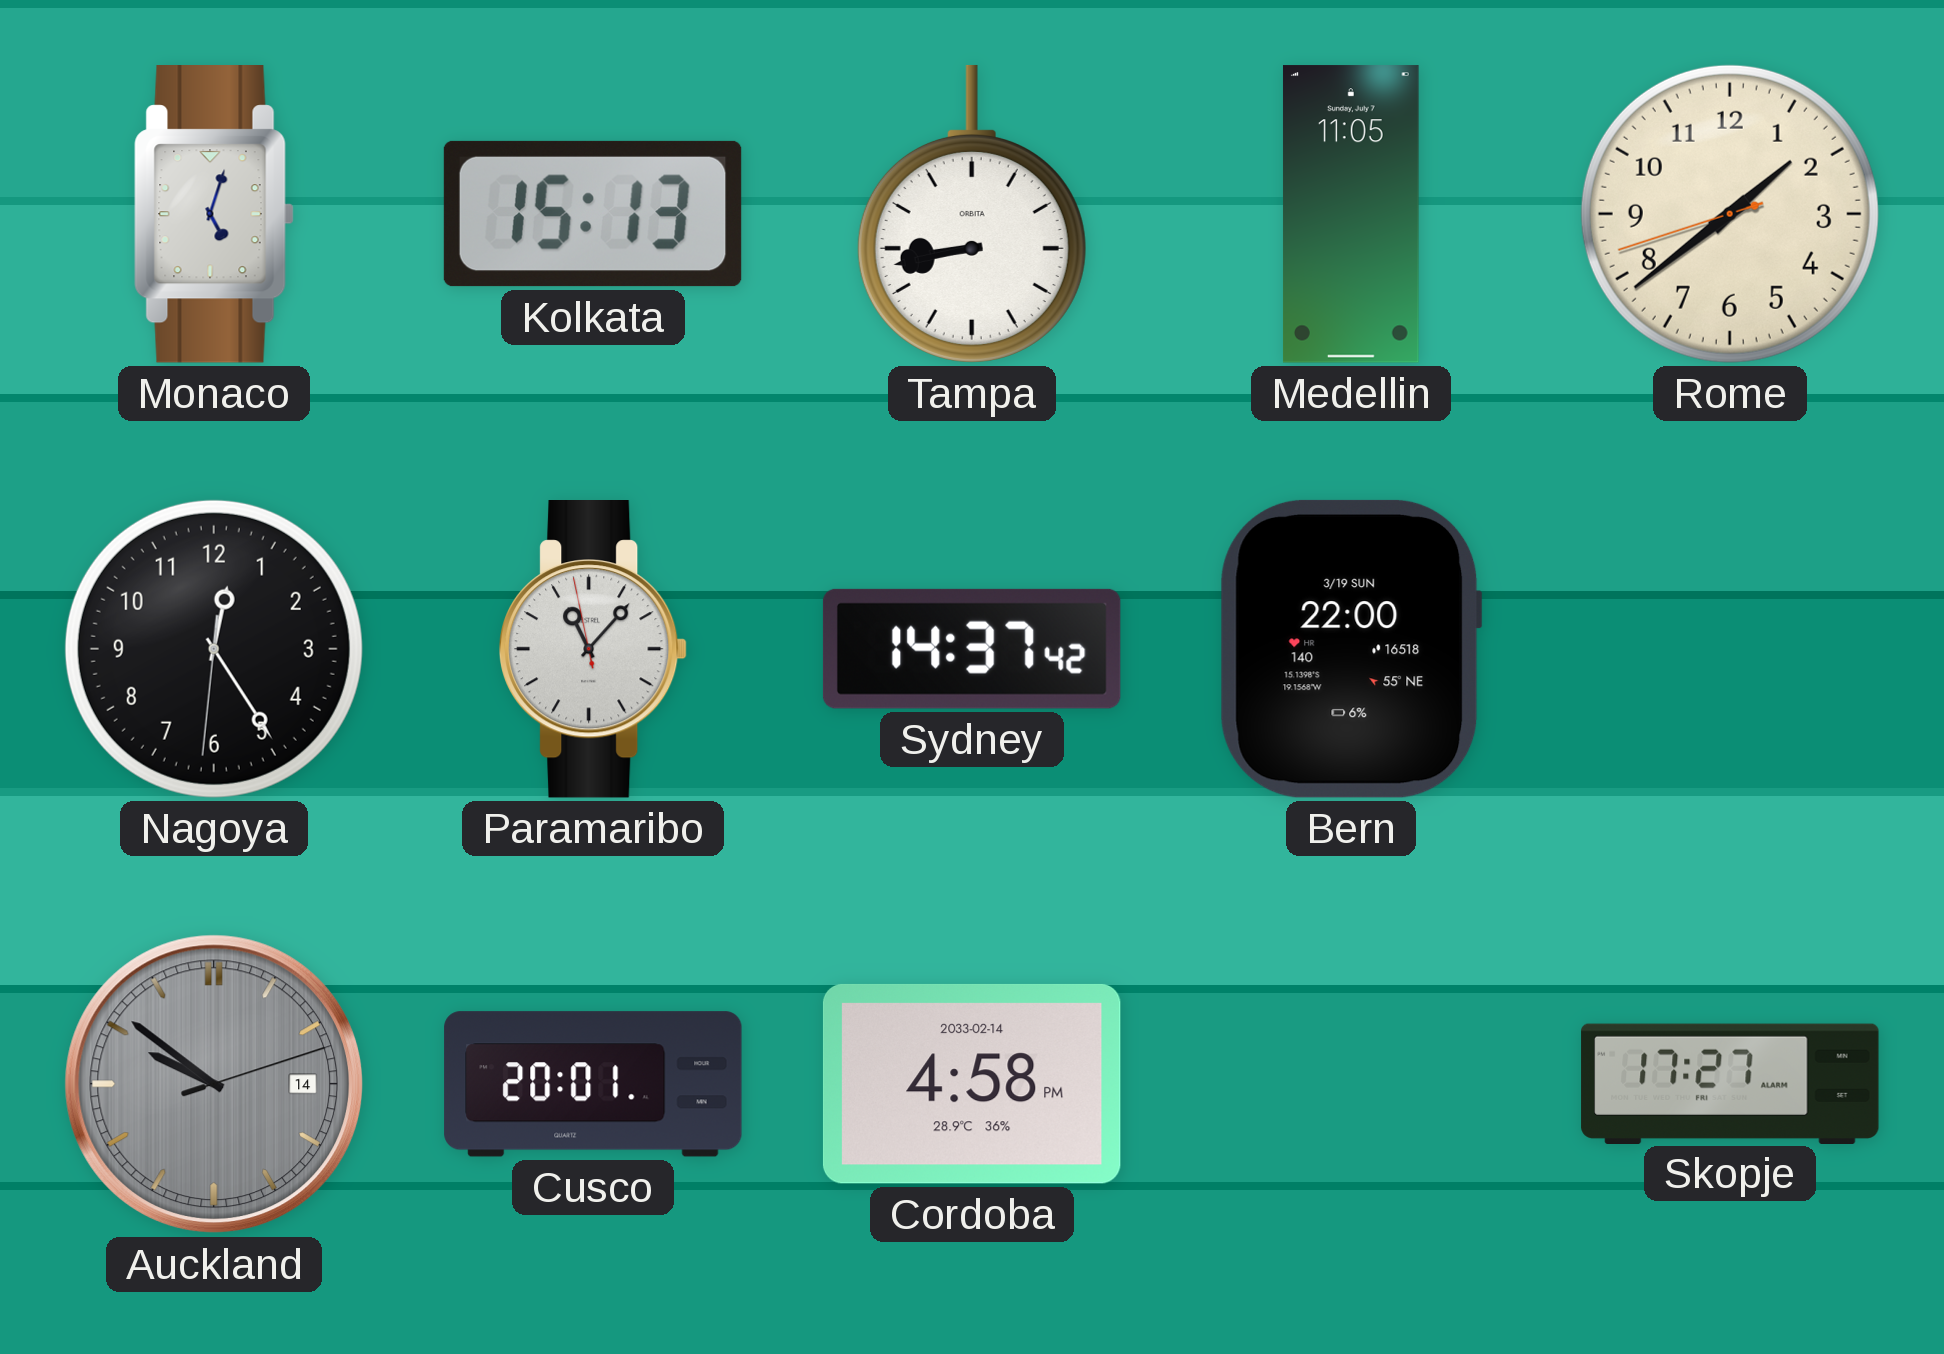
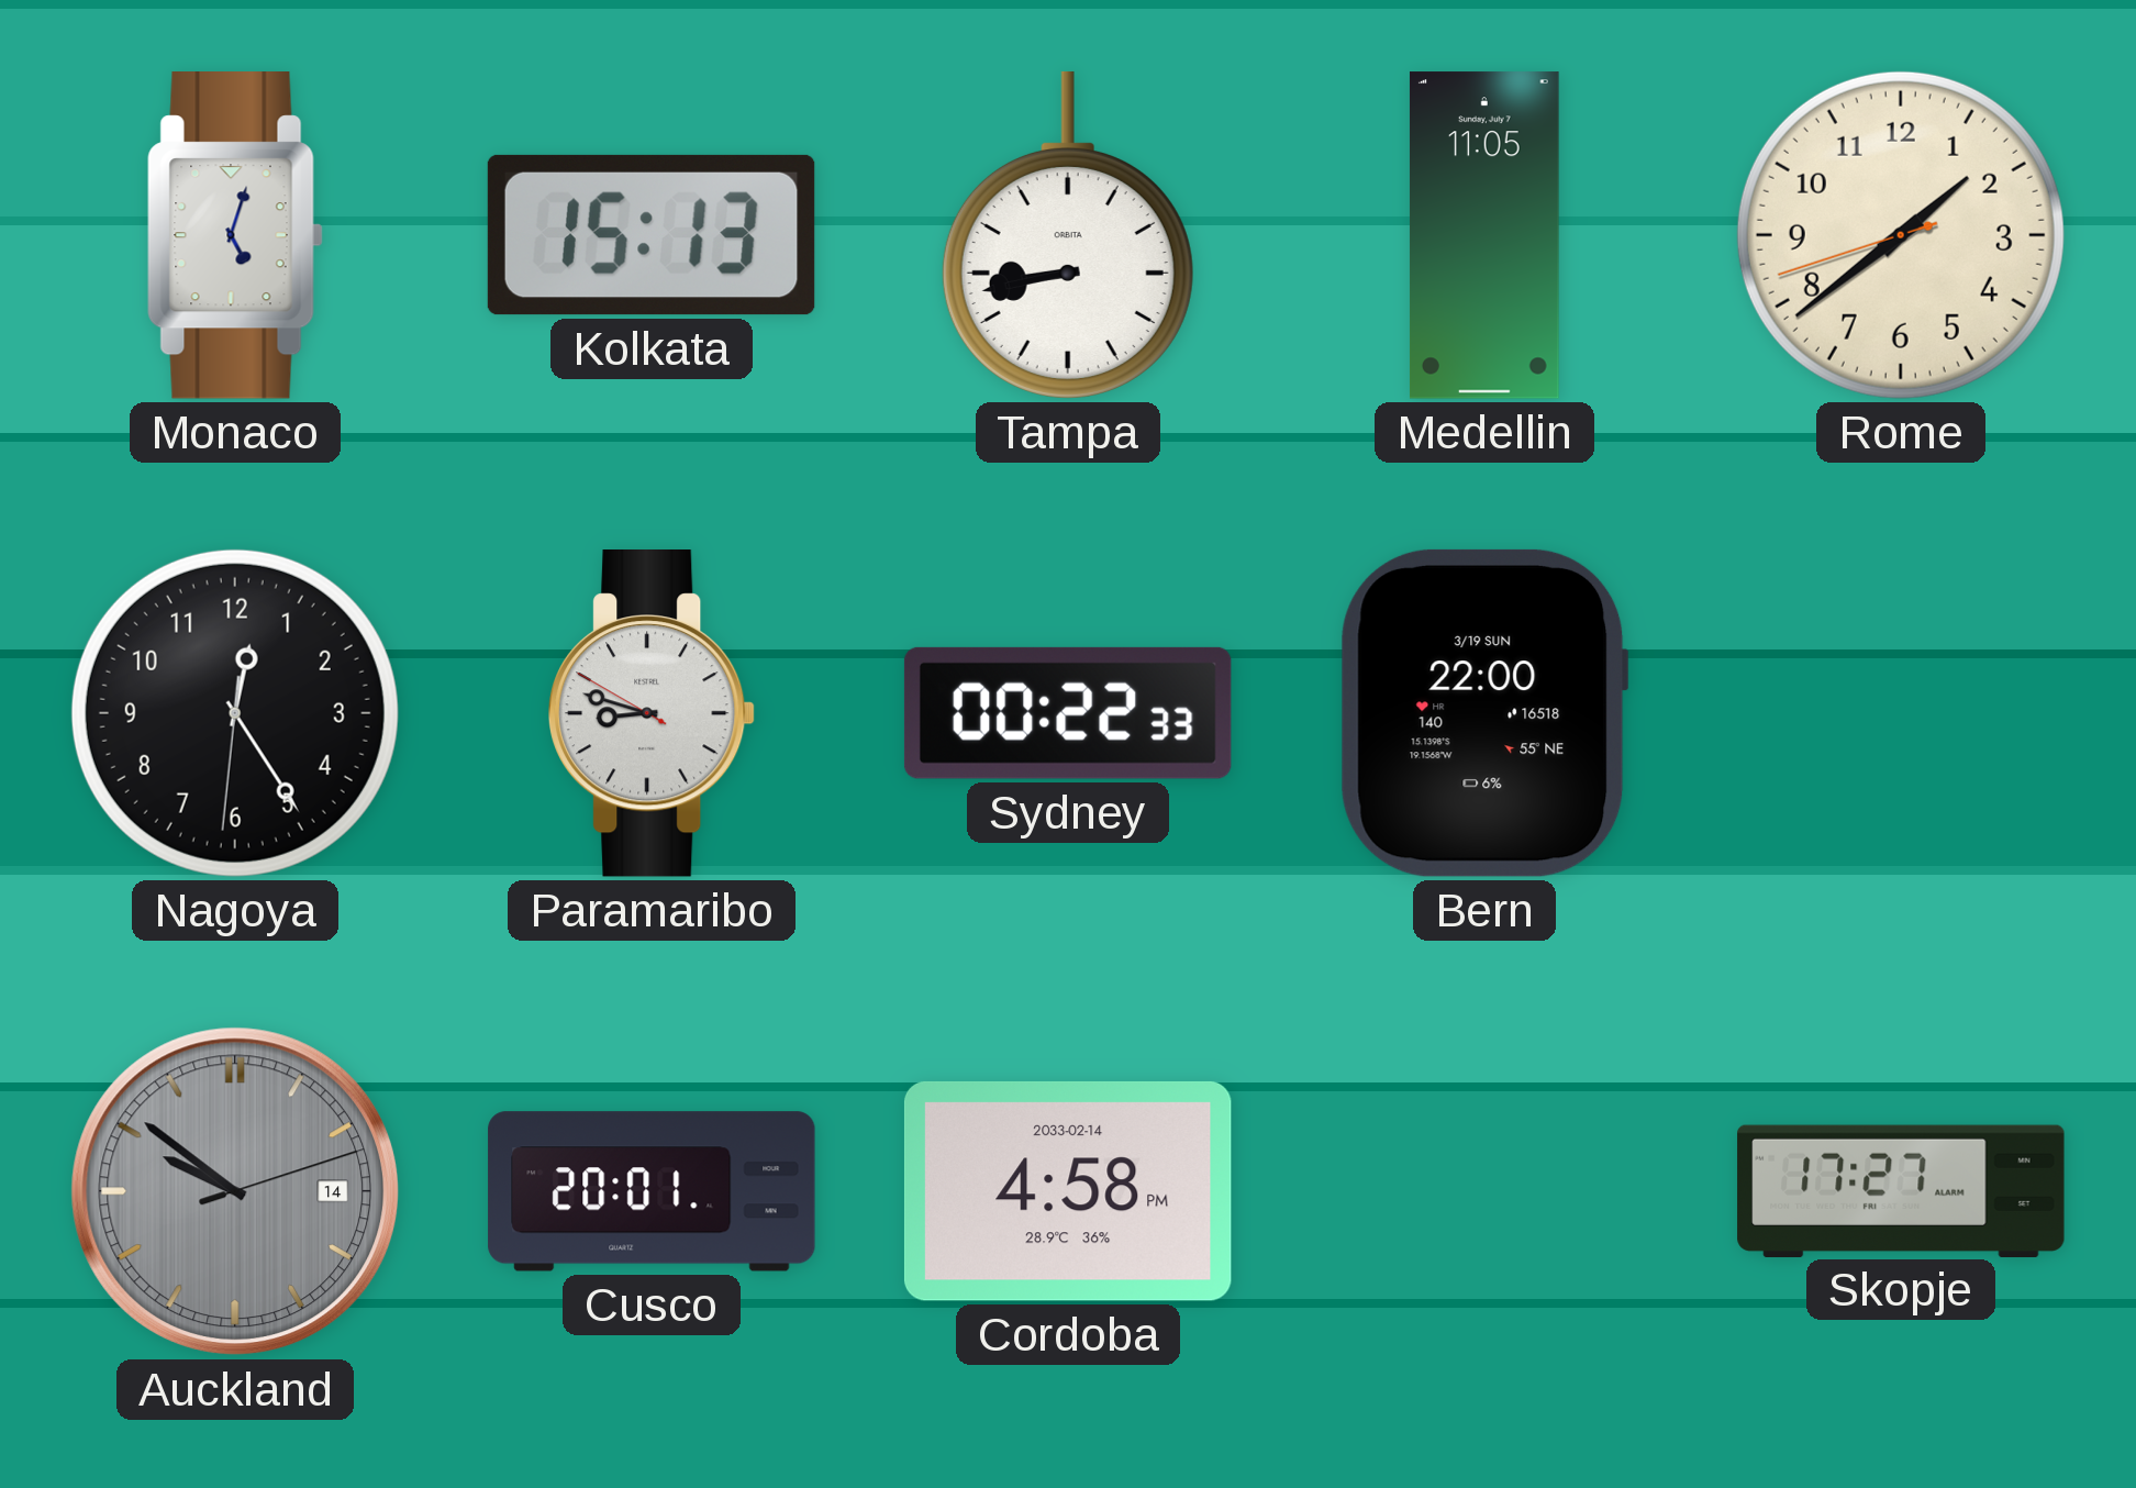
Paramaribo: 11:06 -> 8:47 (653, 714)
Sydney: 14:37 -> 00:22 (1068, 713)
